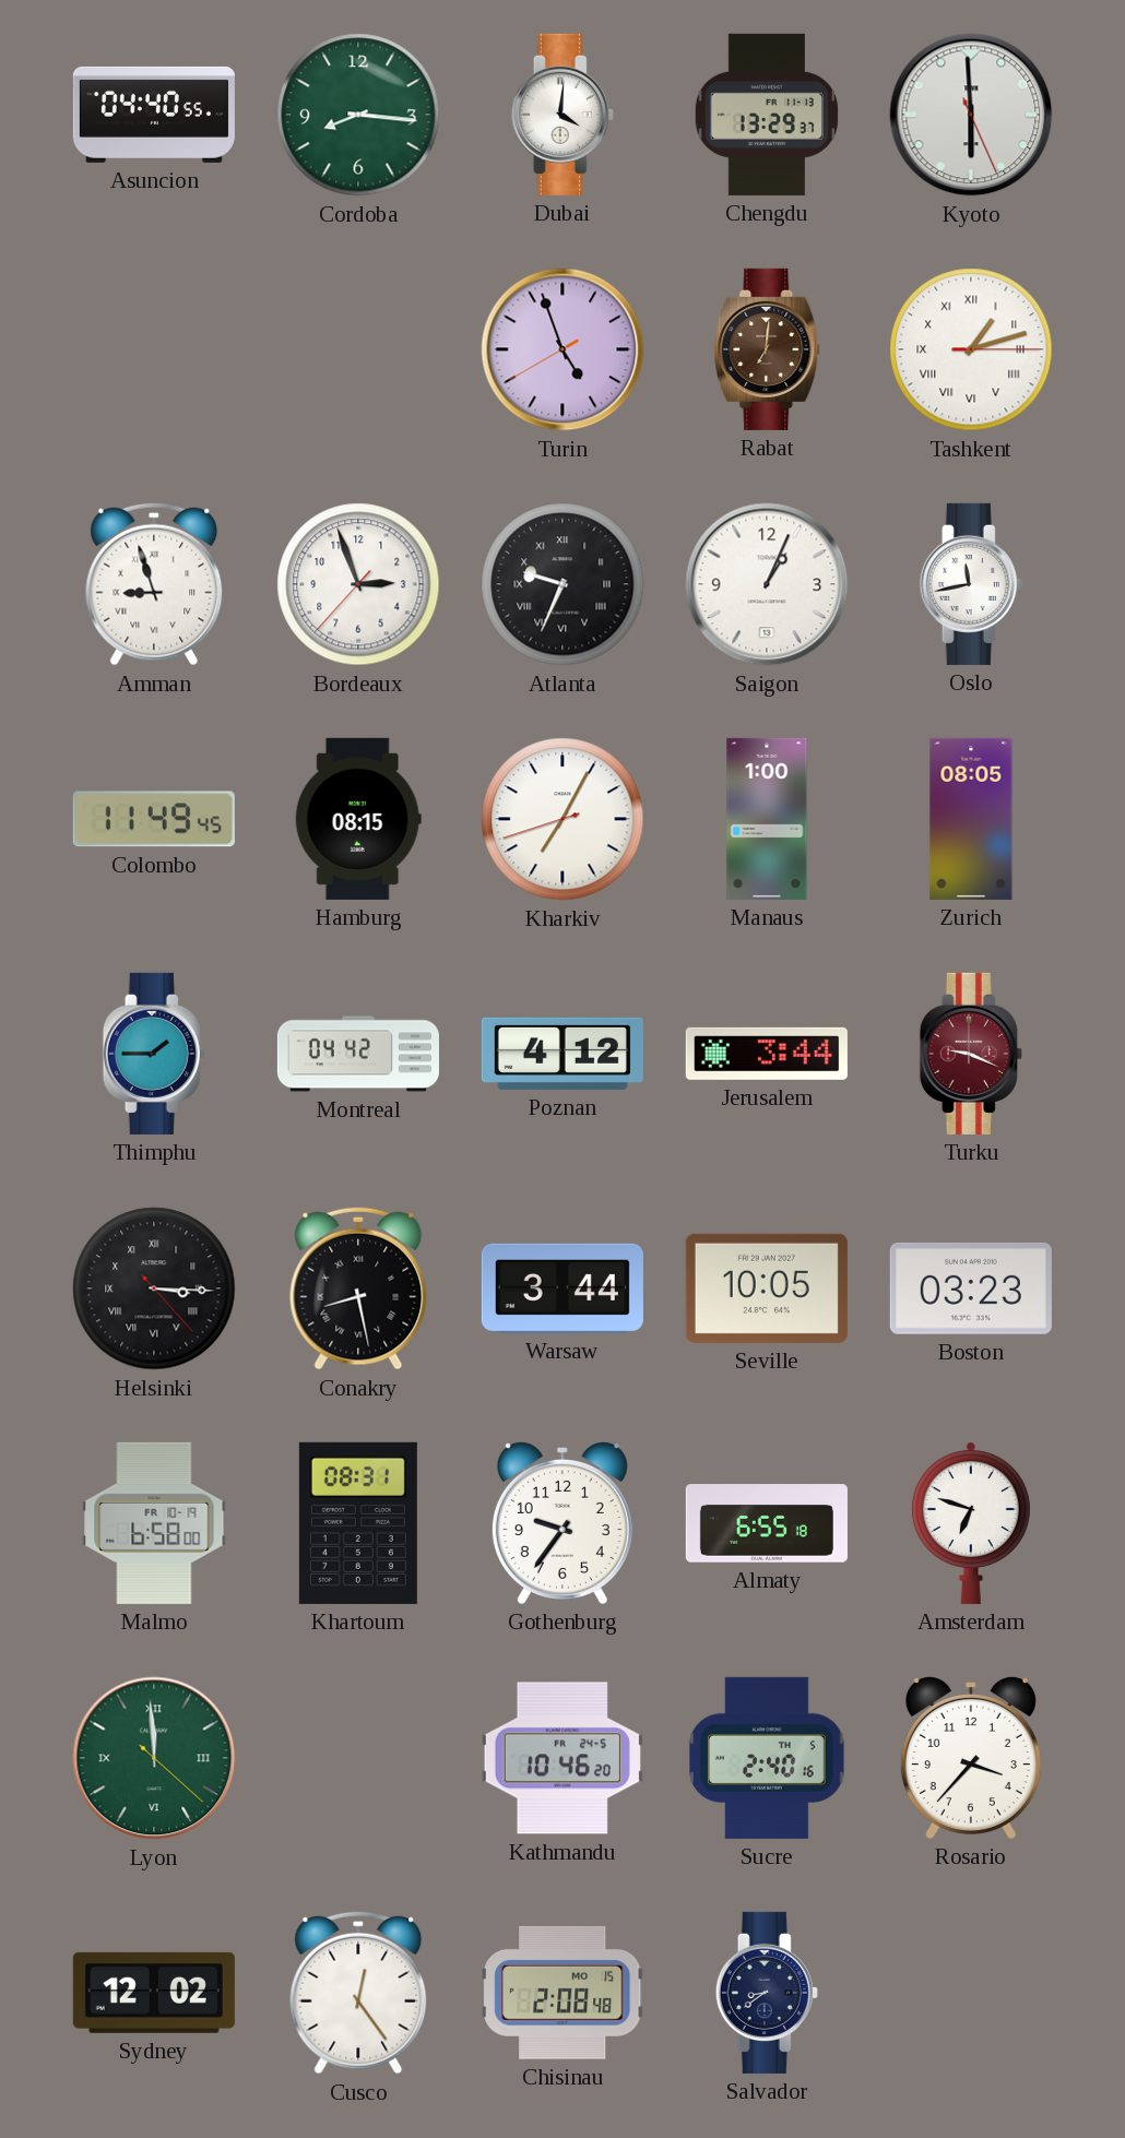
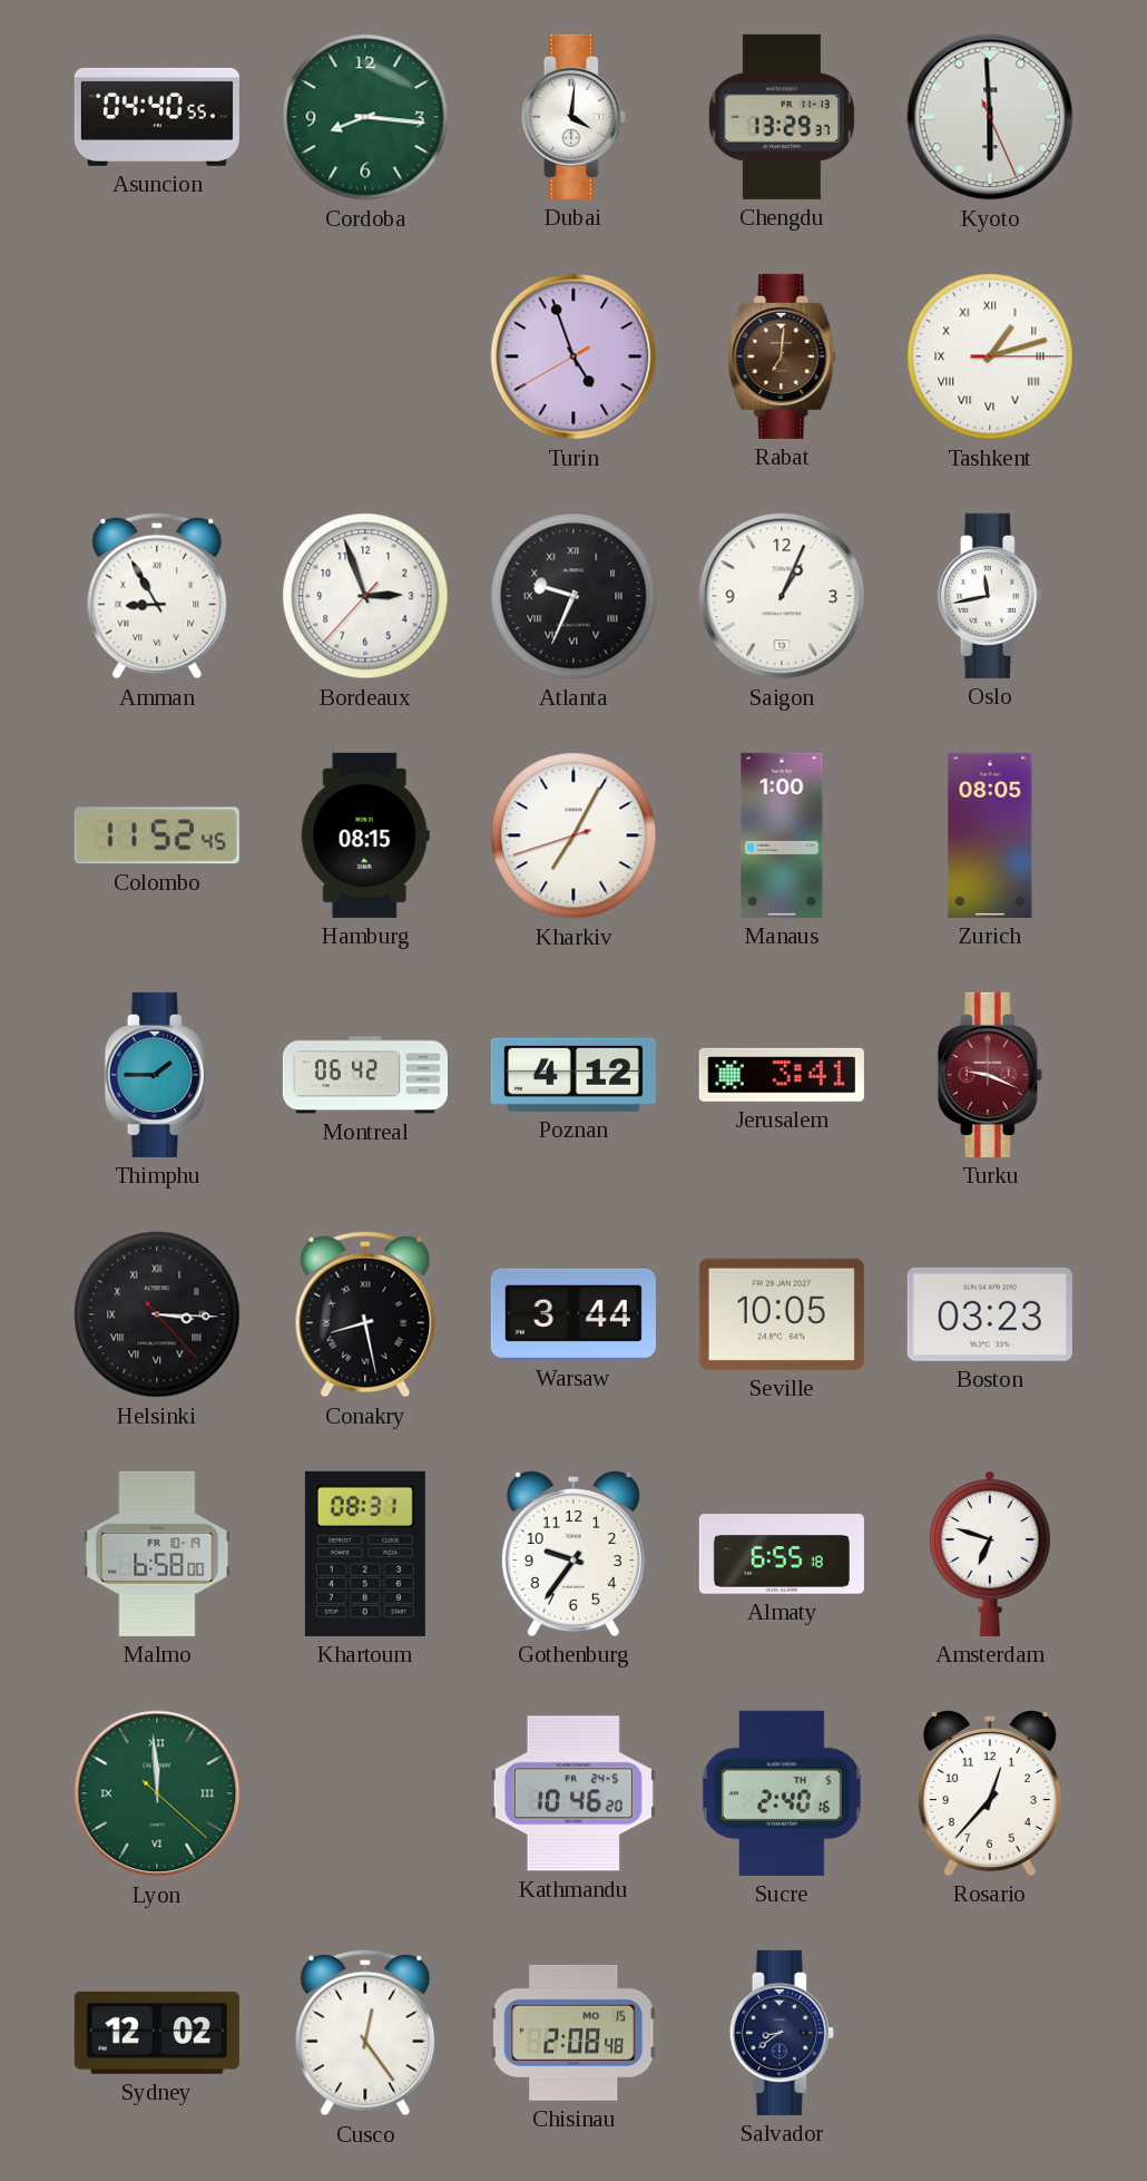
Amman: 8:57 -> 8:55 (157, 596)
Colombo: 11:49 -> 11:52 (157, 835)
Montreal: 04:42 -> 06:42 (365, 1075)
Jerusalem: 3:44 -> 3:41 (782, 1075)
Rosario: 3:37 -> 12:37 (990, 1792)
